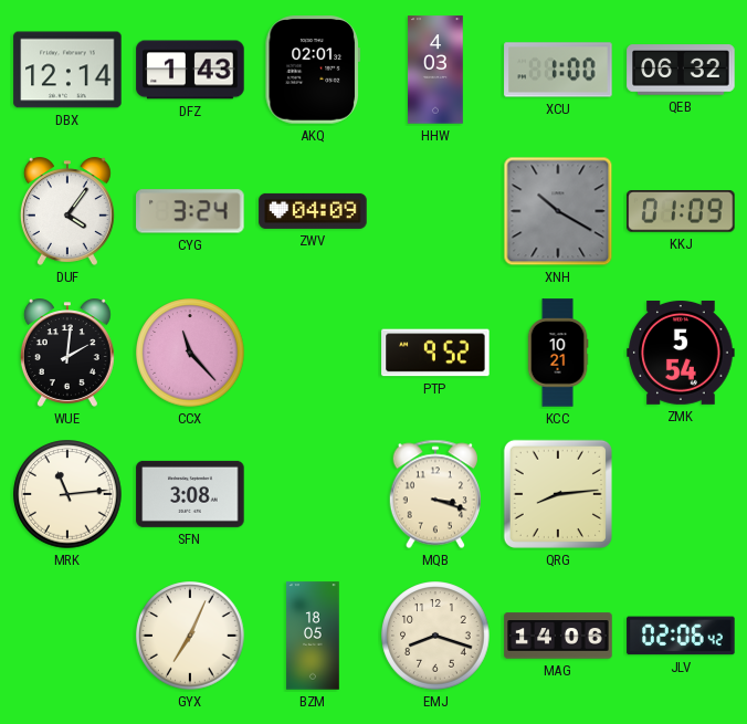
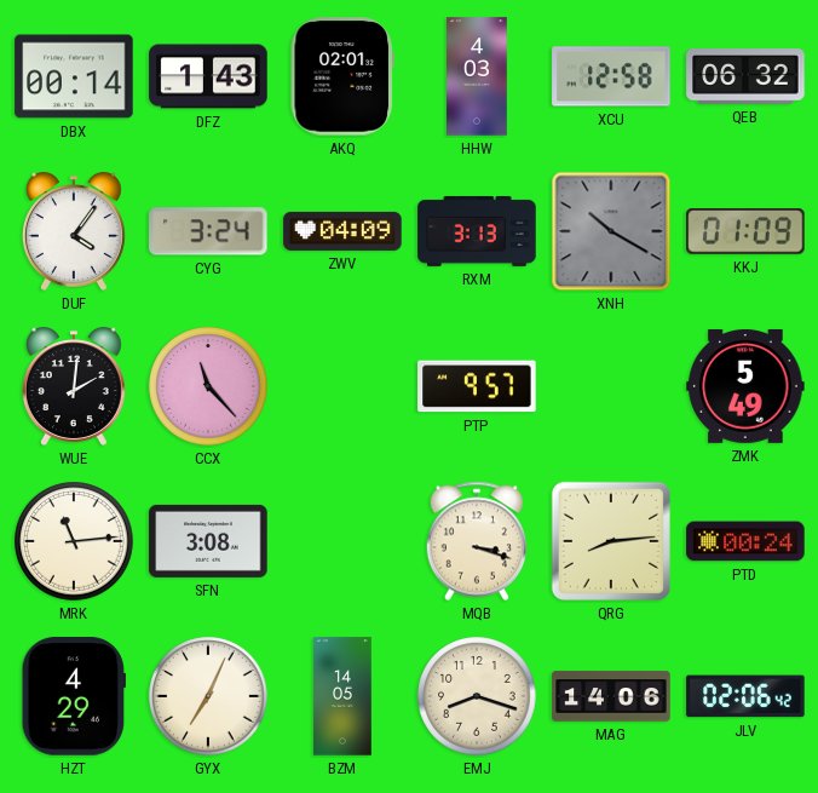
DBX: 12:14 -> 00:14 (74, 76)
XCU: 1:00 -> 12:58 (611, 76)
RXM: none -> 3:13 (477, 231)
PTP: 9:52 -> 9:57 (477, 386)
KCC: 10:21 -> none (558, 353)
ZMK: 5:54 -> 5:49 (745, 386)
PTD: none -> 00:24 (745, 541)
HZT: none -> 4:29 (73, 696)
BZM: 18:05 -> 14:05 (342, 696)
